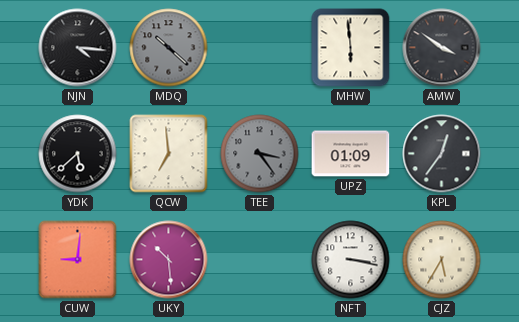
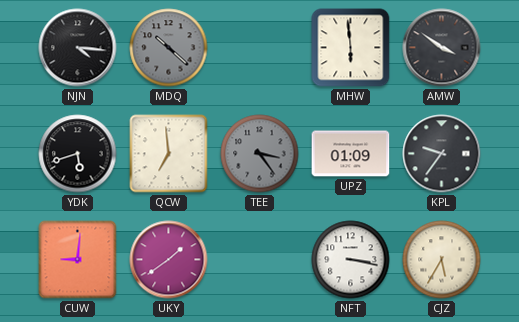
YDK: 5:38 -> 5:42 (78, 154)
KPL: 12:36 -> 9:36 (442, 154)
UKY: 10:29 -> 1:39 (169, 260)
